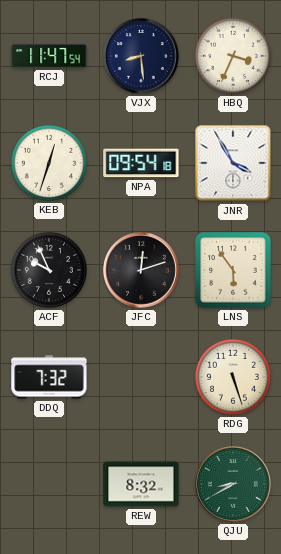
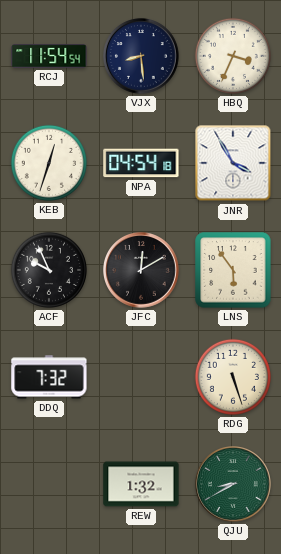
RCJ: 11:47 -> 11:54 (49, 56)
NPA: 09:54 -> 04:54 (141, 163)
JFC: 12:12 -> 12:10 (141, 270)
REW: 8:32 -> 1:32 (141, 484)
